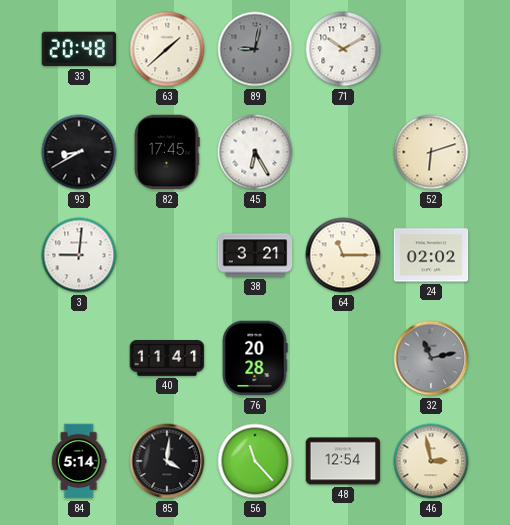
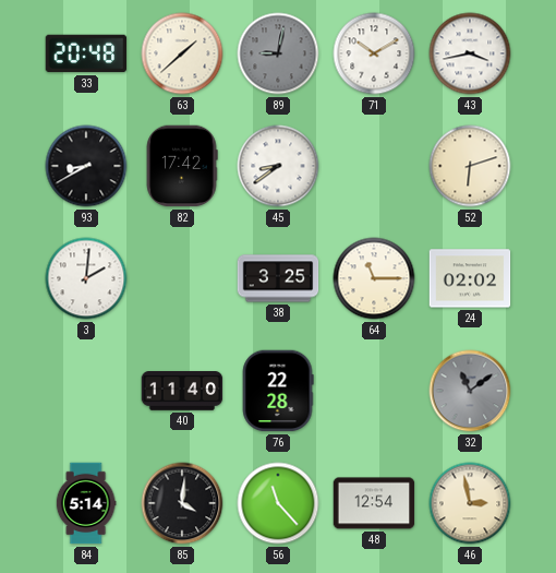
43: none -> 3:43 (470, 53)
82: 17:45 -> 17:42 (182, 166)
45: 6:25 -> 8:39 (278, 166)
3: 9:01 -> 2:01 (86, 278)
38: 3:21 -> 3:25 (278, 278)
40: 11:41 -> 11:40 (182, 392)
76: 20:28 -> 22:28 (278, 391)
32: 11:13 -> 11:09 (470, 391)
